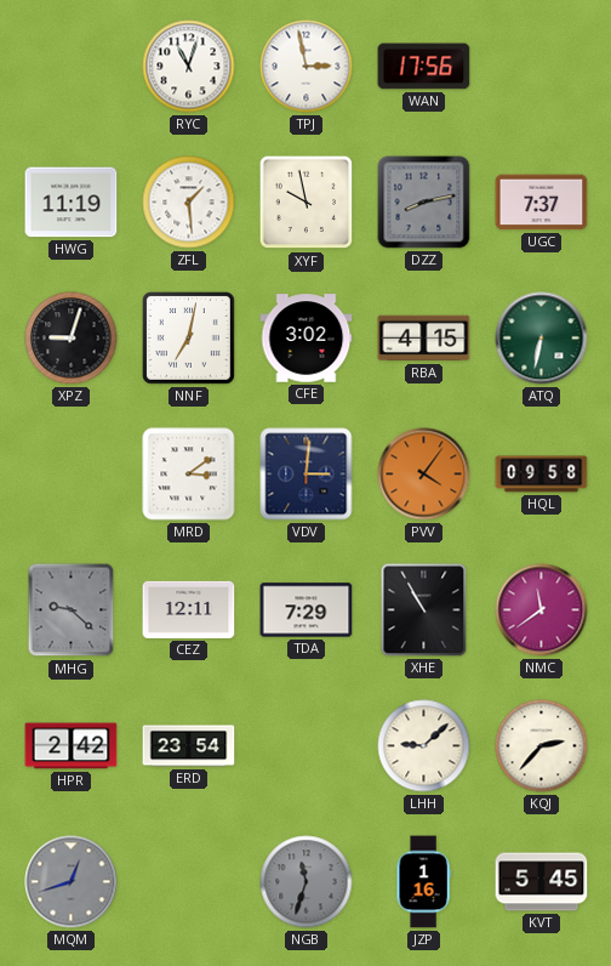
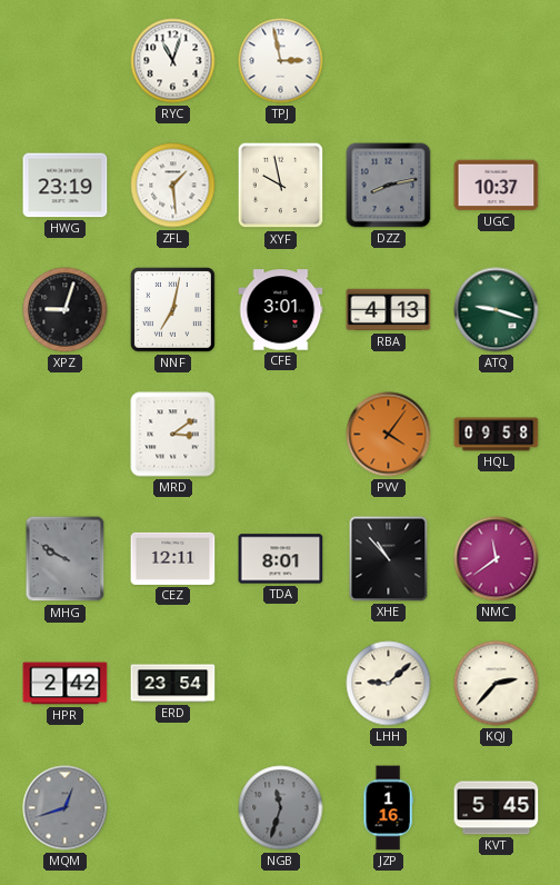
WAN: 17:56 -> none (424, 67)
HWG: 11:19 -> 23:19 (66, 186)
UGC: 7:37 -> 10:37 (497, 186)
CFE: 3:02 -> 3:01 (281, 310)
RBA: 4:15 -> 4:13 (389, 310)
ATQ: 6:32 -> 9:18 (497, 310)
VDV: 3:01 -> none (307, 475)
MHG: 9:22 -> 9:50 (66, 559)
TDA: 7:29 -> 8:01 (281, 559)
XHE: 10:55 -> 10:53 (389, 559)
